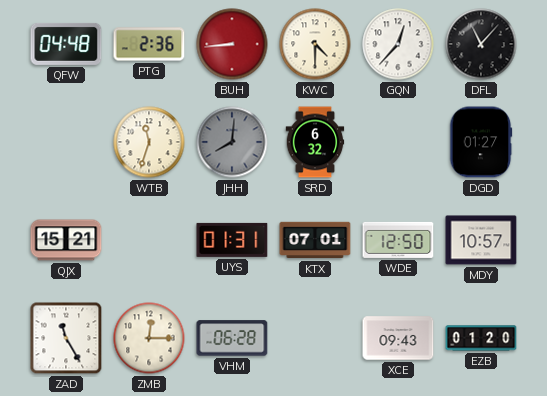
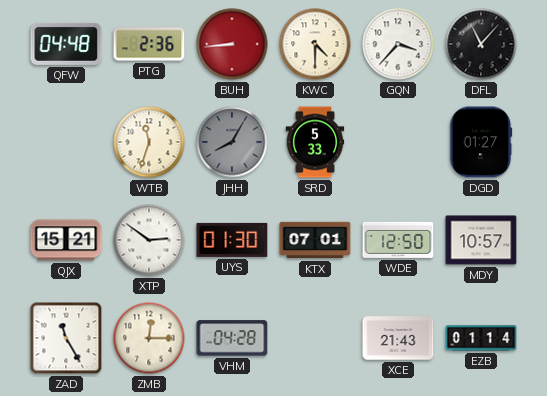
GQN: 12:37 -> 3:37 (398, 44)
JHH: 8:01 -> 8:05 (232, 142)
SRD: 6:32 -> 5:33 (315, 142)
XTP: none -> 2:51 (149, 240)
UYS: 01:31 -> 01:30 (232, 240)
VHM: 06:28 -> 04:28 (232, 338)
XCE: 09:43 -> 21:43 (398, 338)
EZB: 01:20 -> 01:14 (481, 338)
